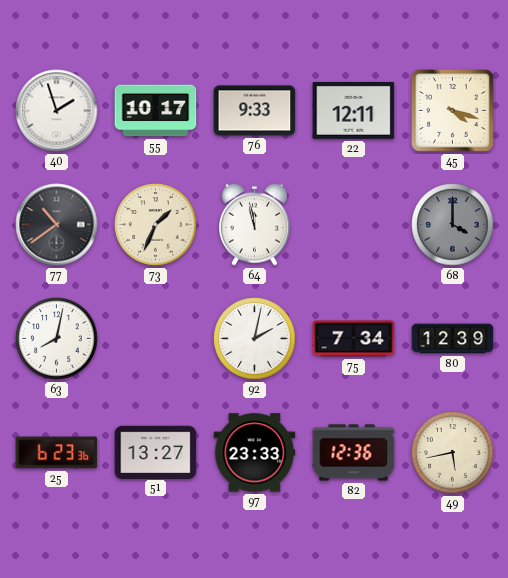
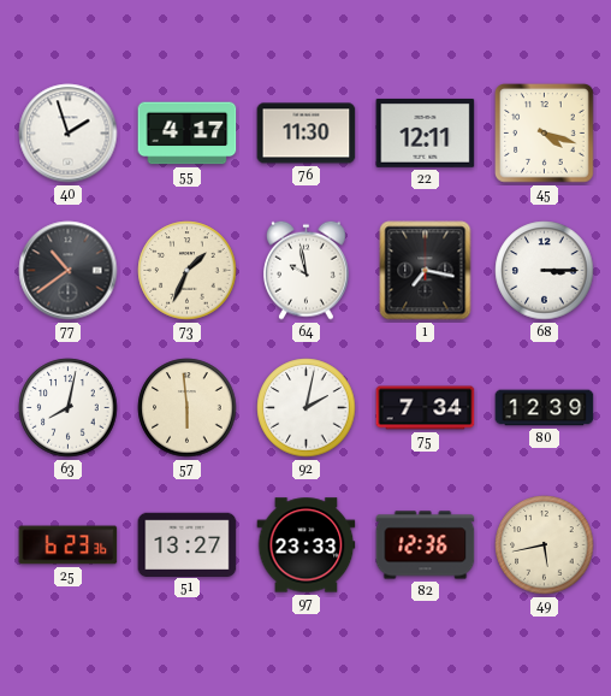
55: 10:17 -> 4:17 (188, 134)
76: 9:33 -> 11:30 (307, 134)
64: 11:58 -> 9:58 (307, 270)
1: none -> 7:17 (426, 271)
68: 4:00 -> 3:15 (545, 271)
68 dial: grey -> white (545, 271)
57: none -> 5:59 (188, 408)
